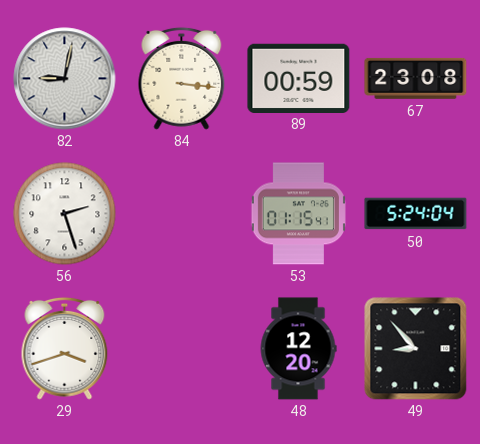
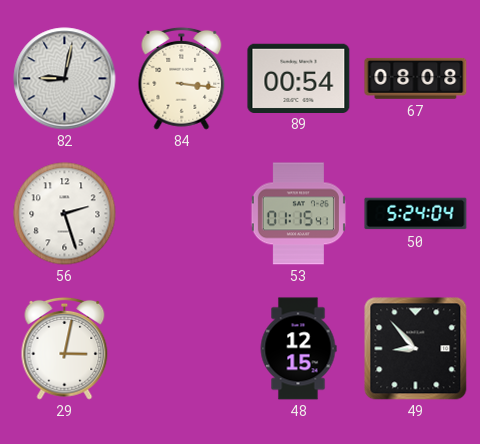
89: 00:59 -> 00:54 (299, 78)
67: 23:08 -> 08:08 (416, 78)
29: 3:42 -> 3:02 (65, 348)
48: 12:20 -> 12:15 (298, 349)
